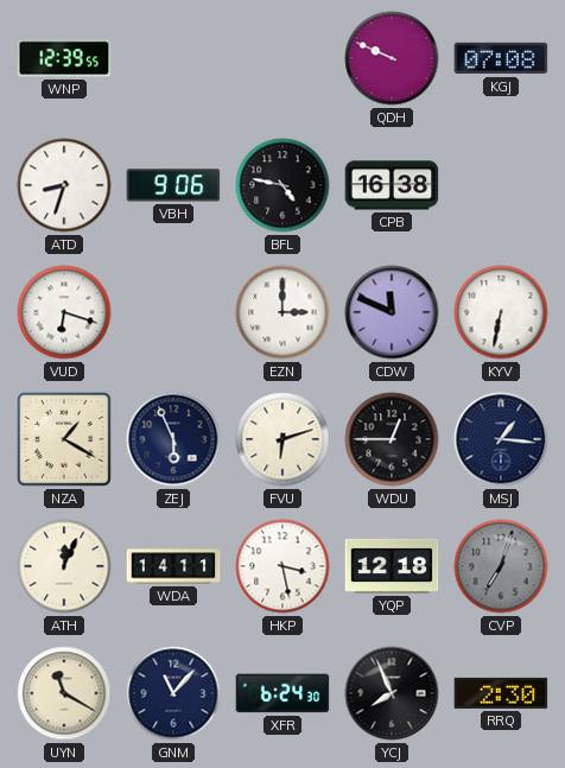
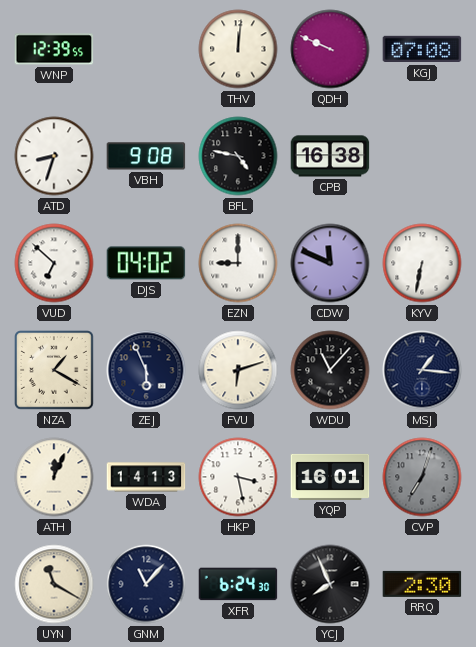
THV: none -> 12:01 (238, 49)
VBH: 9:06 -> 9:08 (146, 156)
VUD: 6:18 -> 6:52 (54, 263)
DJS: none -> 04:02 (146, 263)
EZN: 3:00 -> 9:00 (238, 263)
WDU: 12:45 -> 11:07 (330, 370)
WDA: 14:11 -> 14:13 (146, 477)
YQP: 12:18 -> 16:01 (330, 477)
